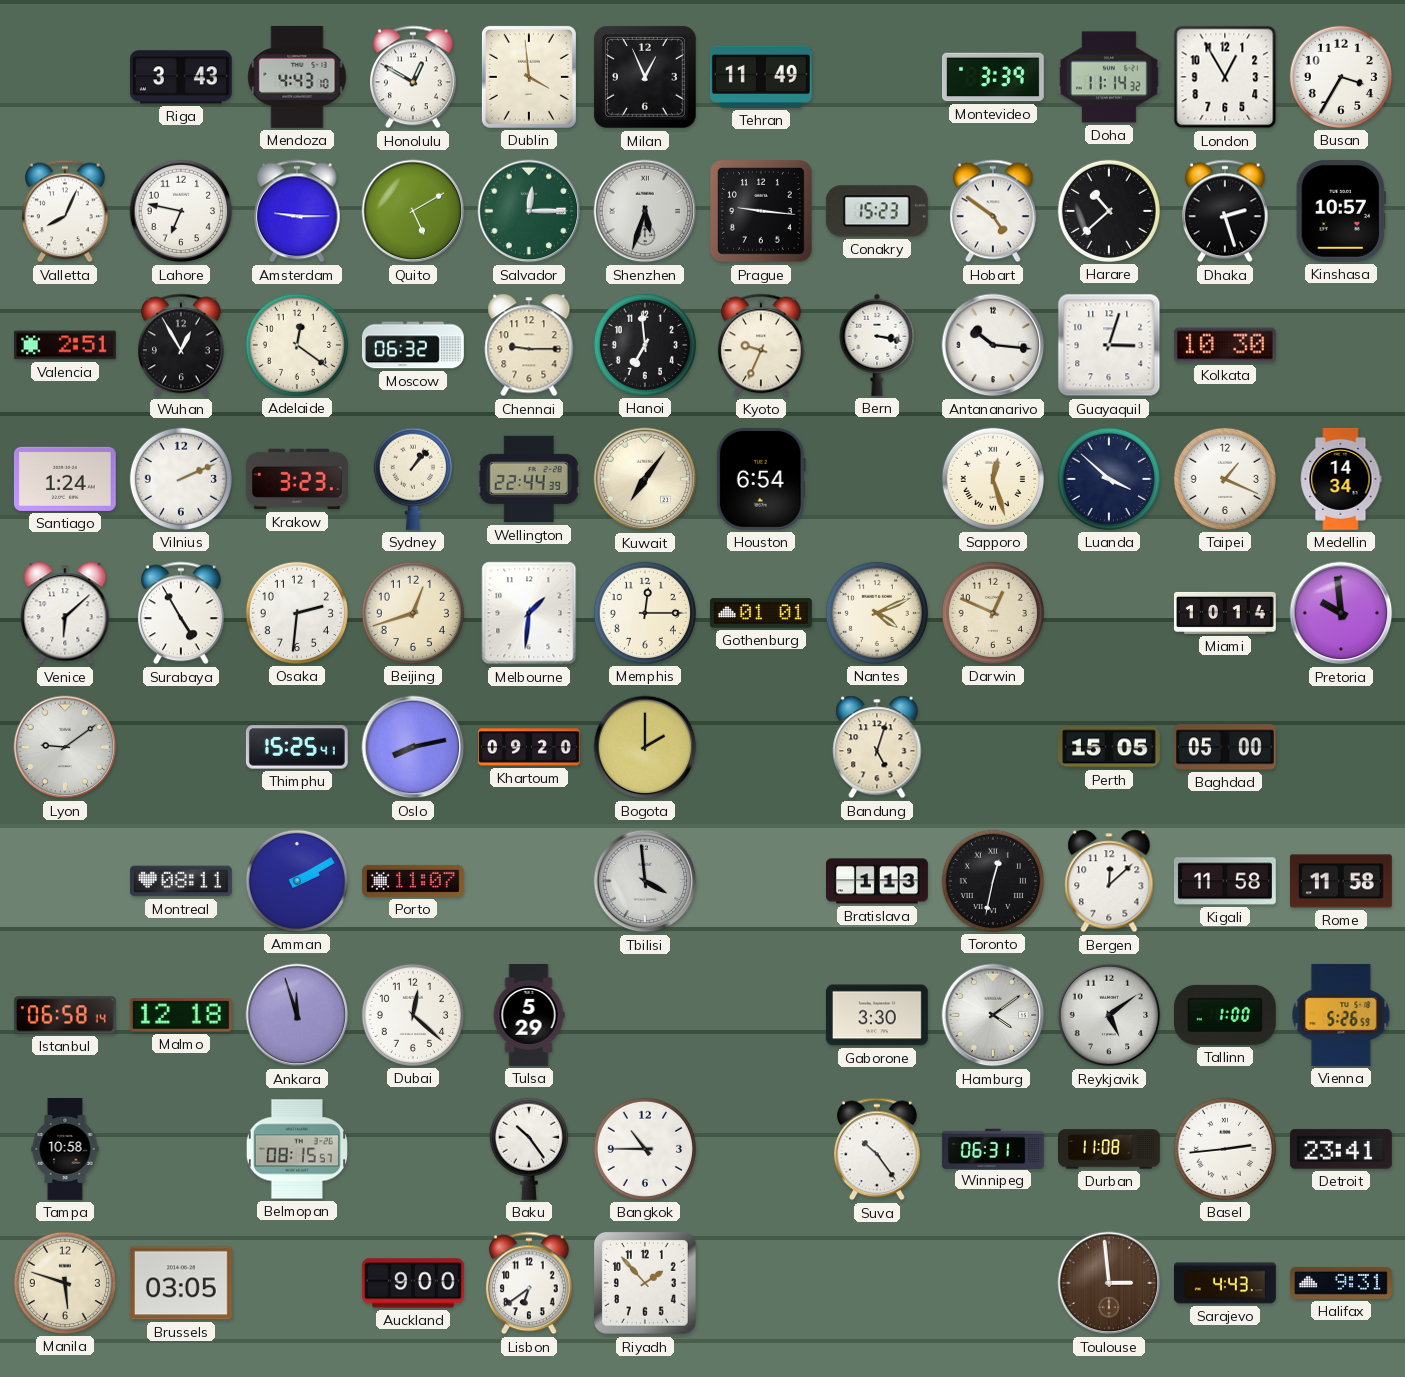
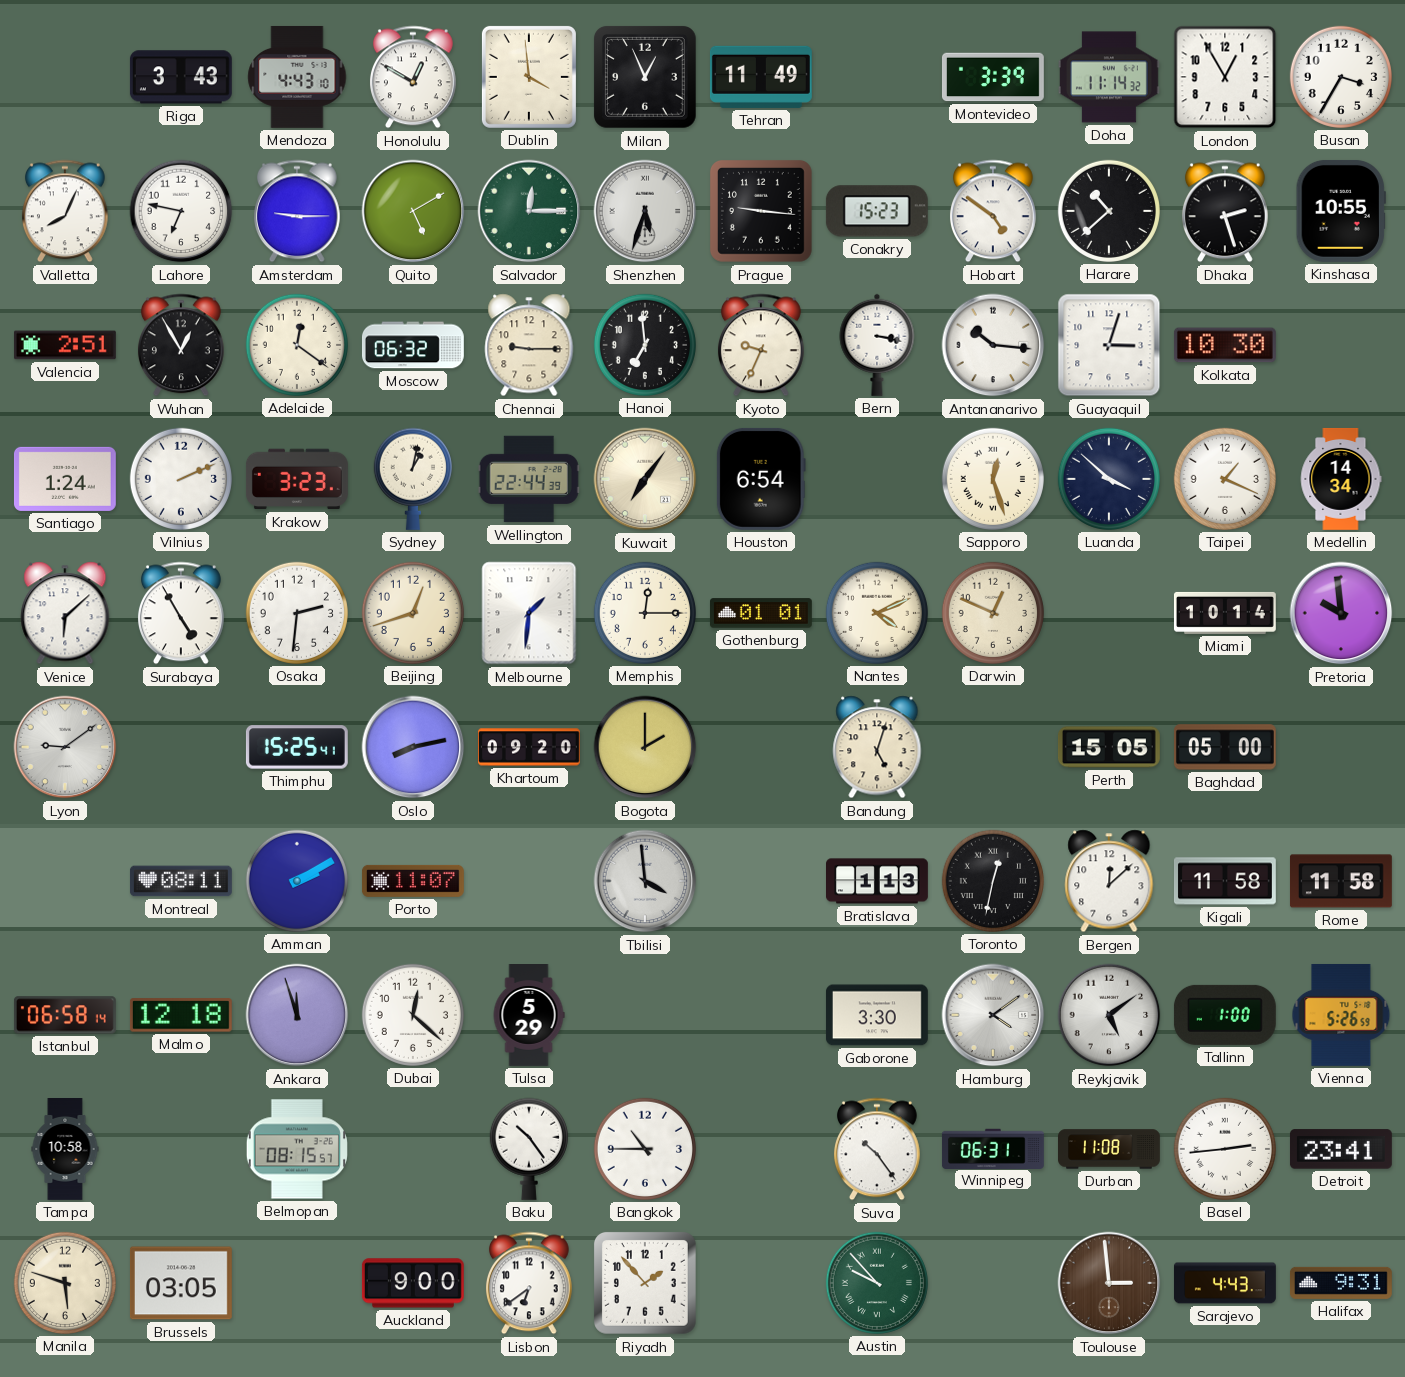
Kinshasa: 10:57 -> 10:55 (1341, 211)
Sydney: 1:07 -> 1:02 (413, 479)
Austin: none -> 9:53 (877, 1283)
